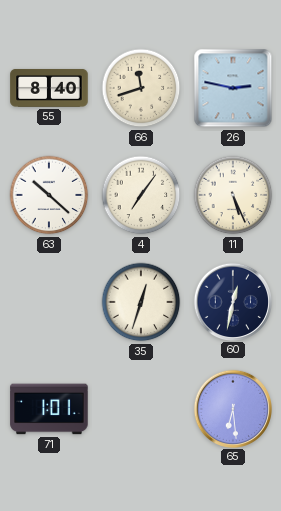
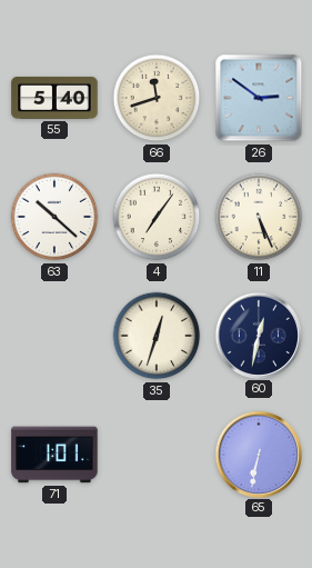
55: 8:40 -> 5:40 (54, 98)
26: 2:47 -> 2:51 (259, 98)
65: 6:29 -> 6:32 (258, 454)
